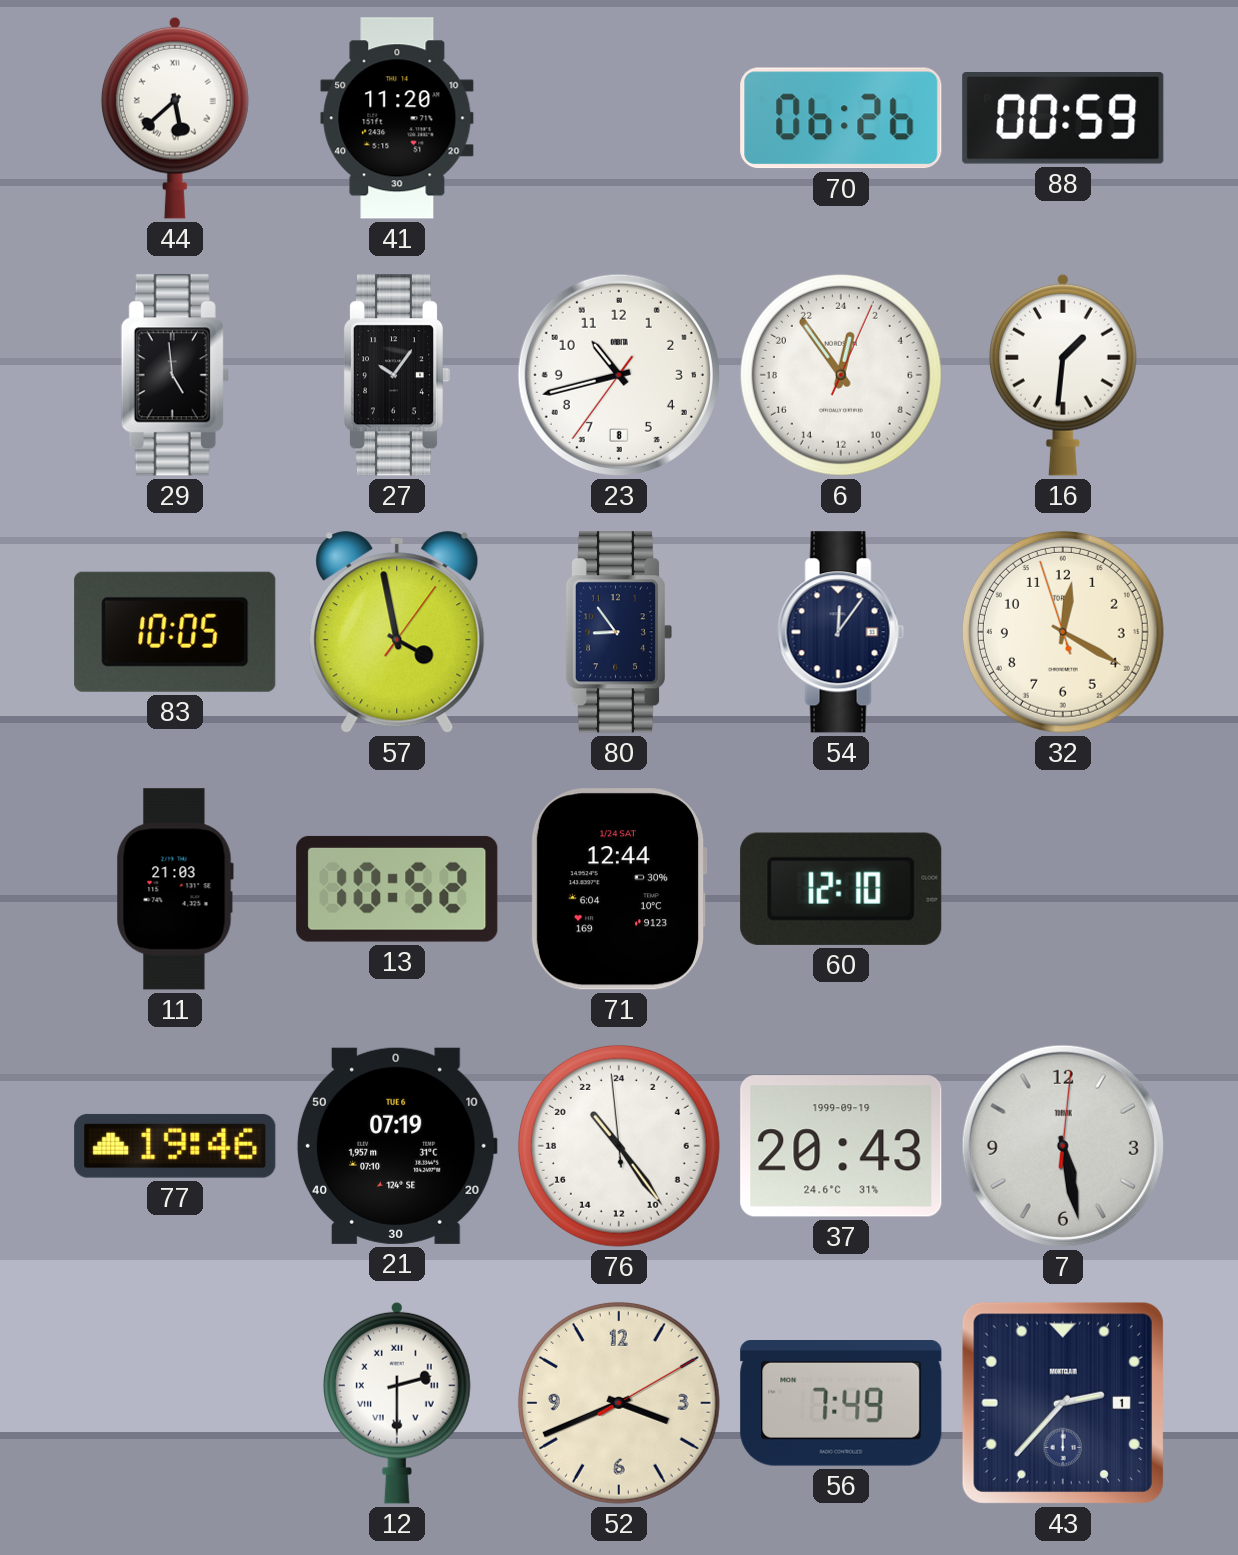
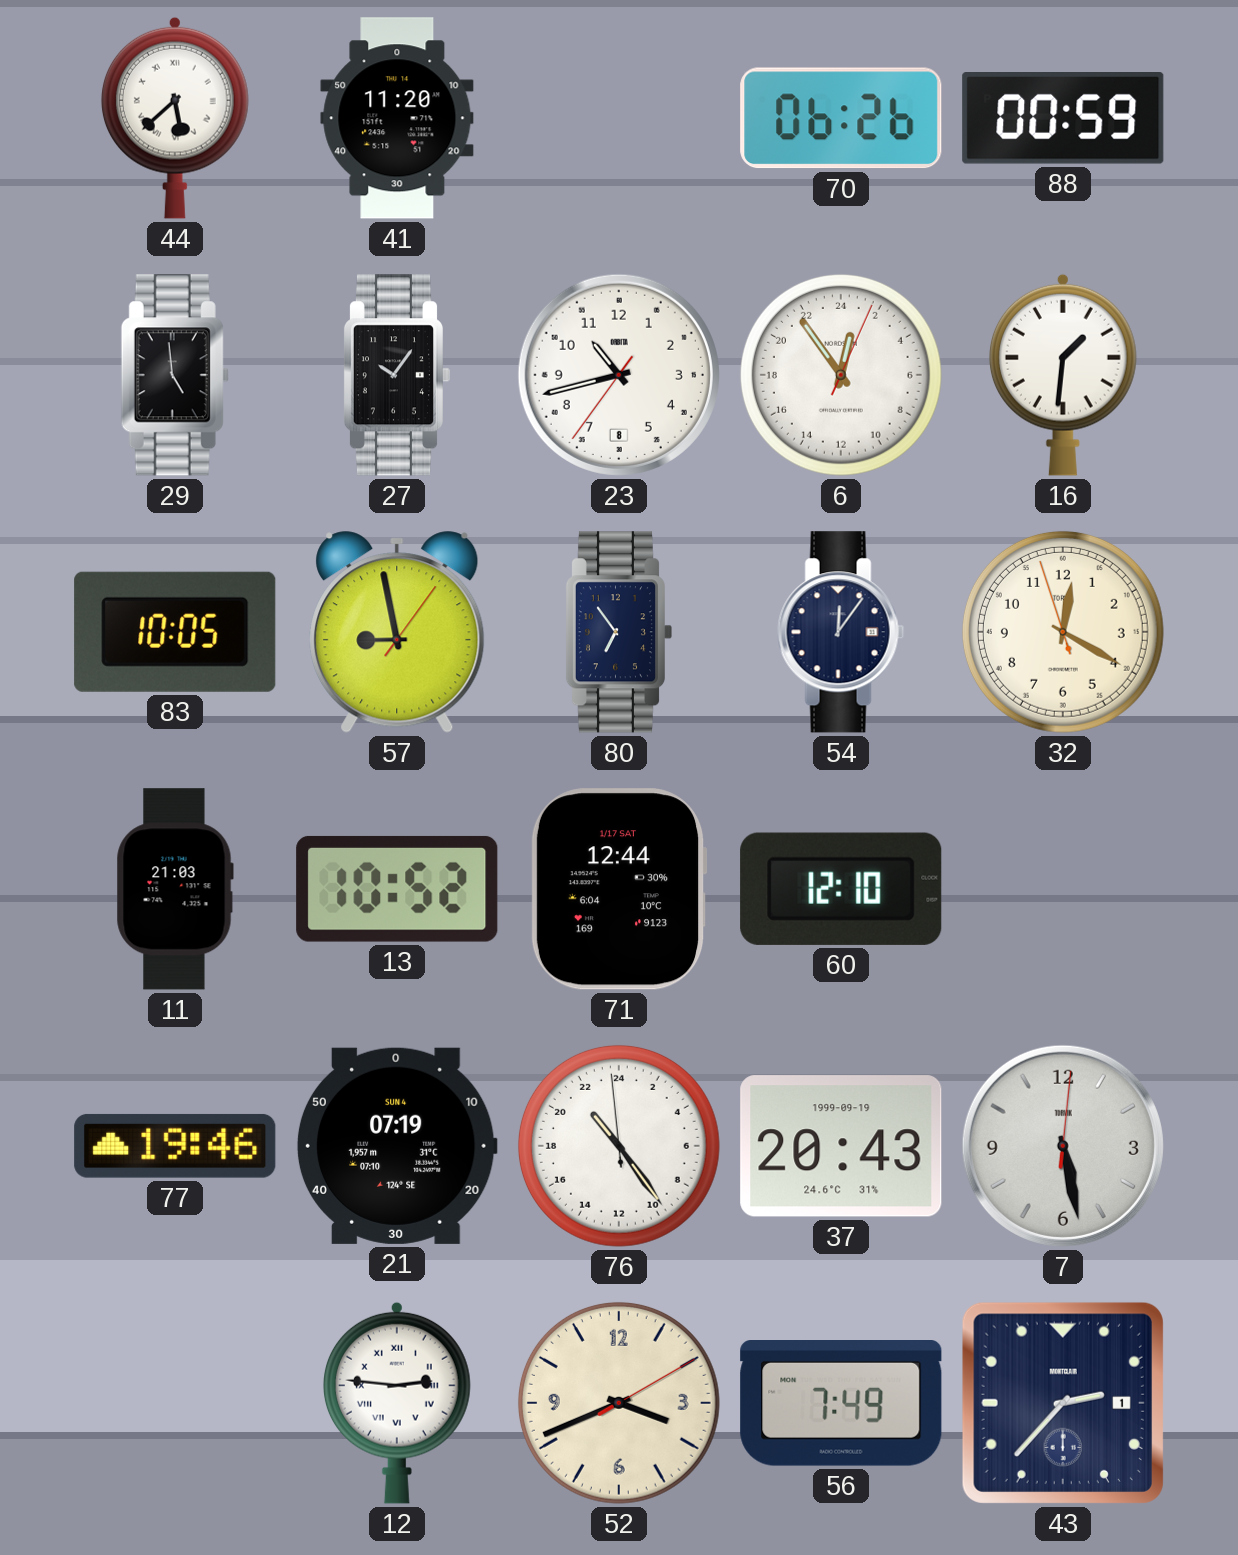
57: 3:58 -> 8:58 (397, 632)
80: 8:54 -> 6:54 (618, 632)
71 date: 1/24 SAT -> 1/17 SAT (619, 889)
21 date: TUE 6 -> SUN 4 (397, 1146)
12: 2:30 -> 2:46 (397, 1403)
